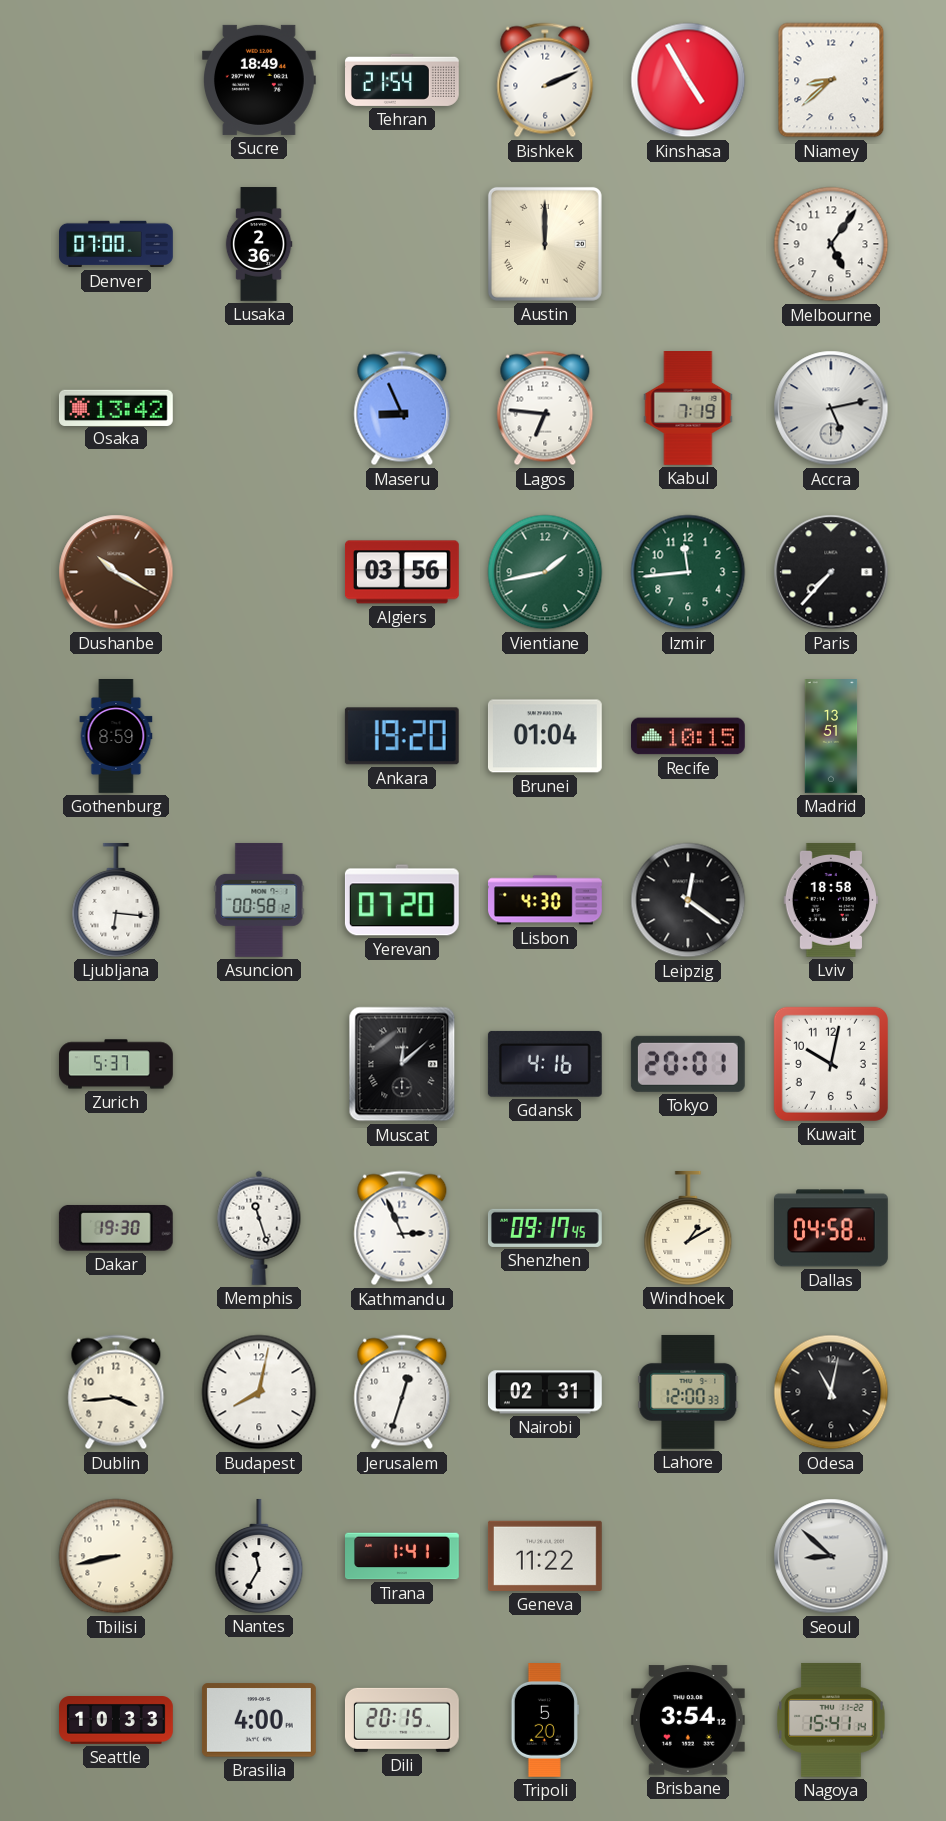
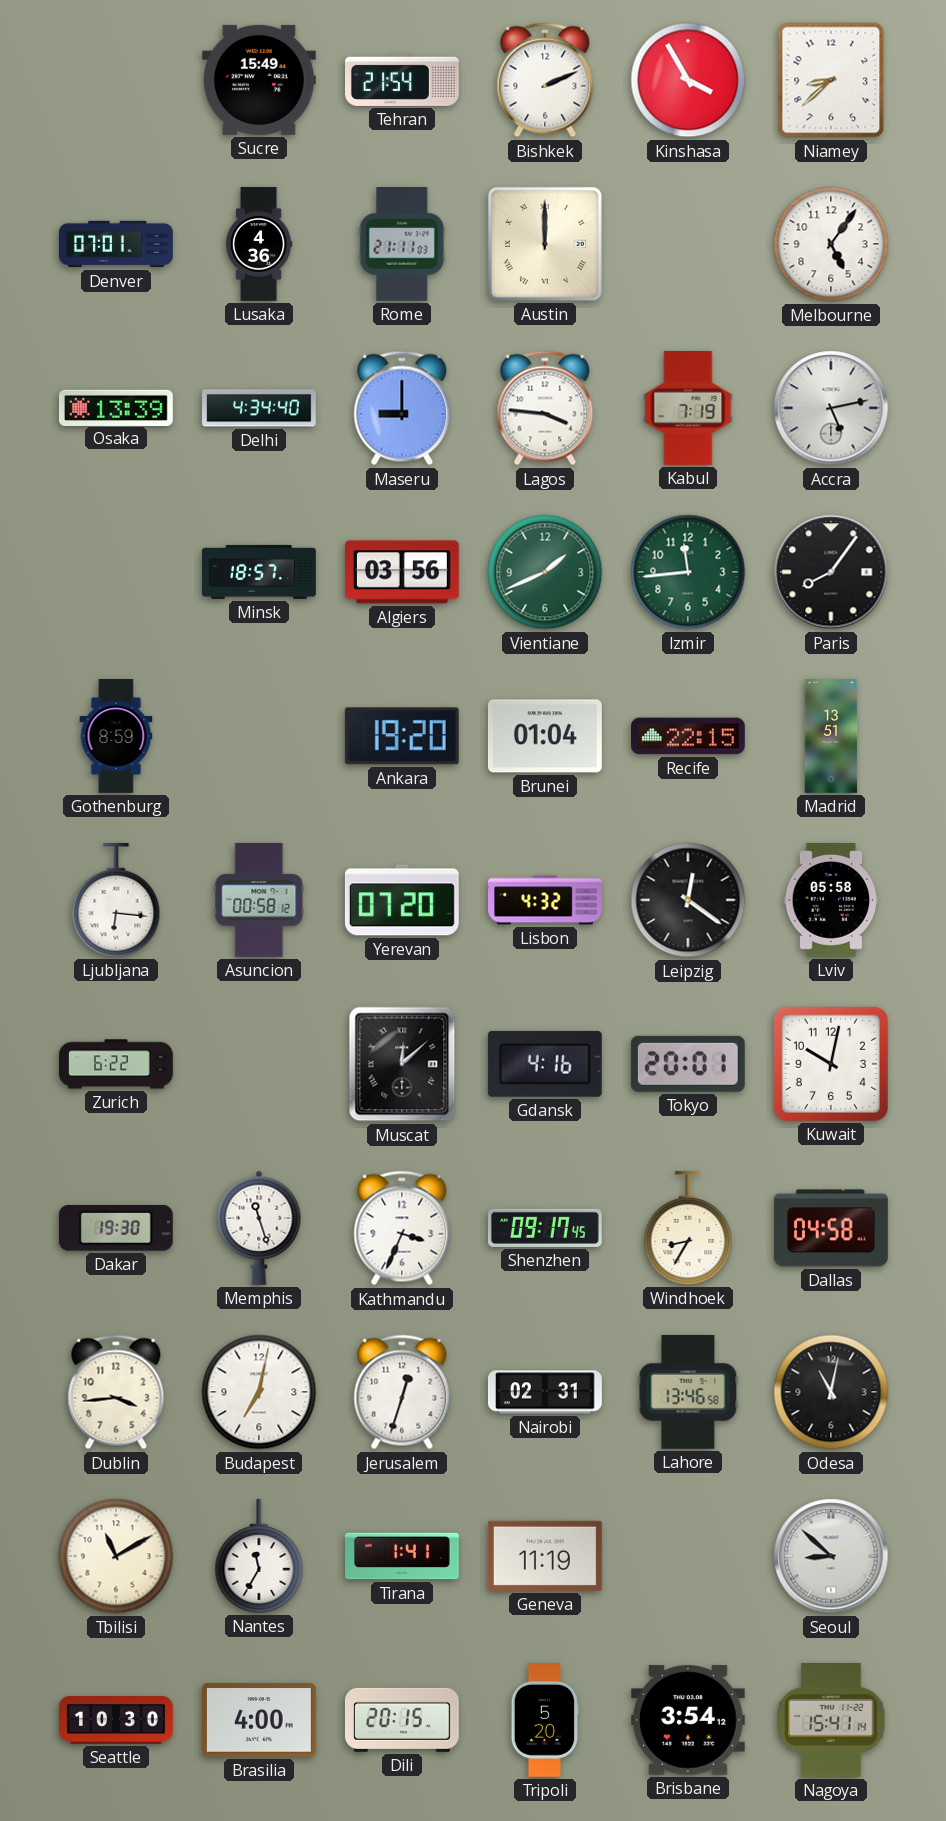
Sucre: 18:49 -> 15:49 (259, 80)
Kinshasa: 4:55 -> 3:55 (688, 80)
Denver: 07:00 -> 07:01 (117, 244)
Lusaka: 2:36 -> 4:36 (259, 244)
Rome: none -> 21:11 (402, 245)
Osaka: 13:42 -> 13:39 (116, 407)
Delhi: none -> 4:34 (260, 408)
Maseru: 8:56 -> 9:00 (402, 408)
Lagos: 6:46 -> 3:46 (545, 408)
Dushanbe: 10:20 -> none (116, 572)
Minsk: none -> 18:57 (259, 572)
Vientiane: 1:43 -> 1:41 (545, 572)
Paris: 7:37 -> 8:06 (831, 572)
Recife: 10:15 -> 22:15 (689, 736)
Lisbon: 4:30 -> 4:32 (546, 900)
Lviv: 18:58 -> 05:58 (830, 900)
Zurich: 5:37 -> 6:22 (116, 1064)
Kathmandu: 2:56 -> 3:34 (402, 1228)
Windhoek: 1:10 -> 8:35 (688, 1228)
Budapest: 8:02 -> 7:02 (259, 1392)
Lahore: 12:00 -> 13:46 (688, 1392)
Tbilisi: 8:43 -> 11:10 (116, 1556)
Geneva: 11:22 -> 11:19 (545, 1556)
Seattle: 10:33 -> 10:30 (116, 1721)
